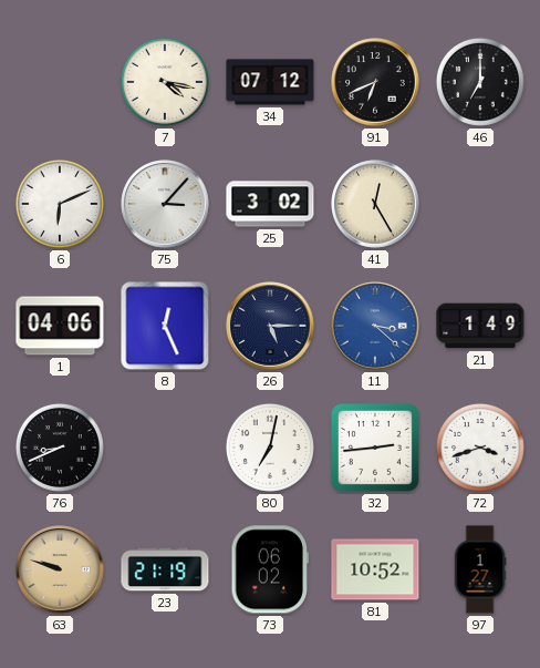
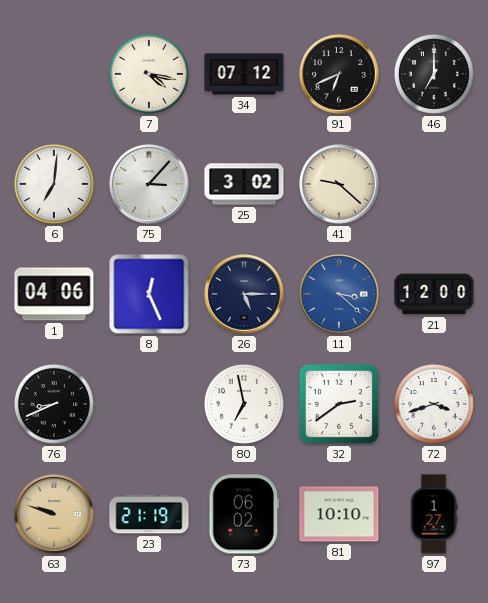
6: 6:11 -> 7:01 (54, 184)
41: 12:25 -> 9:22 (339, 184)
21: 1:49 -> 12:00 (434, 294)
80: 7:02 -> 6:58 (244, 404)
32: 2:44 -> 2:39 (339, 404)
81: 10:52 -> 10:10 (339, 514)
